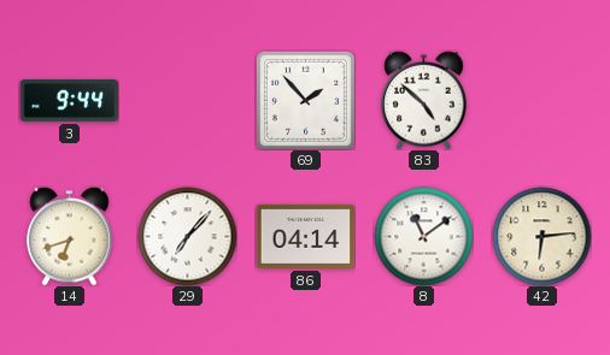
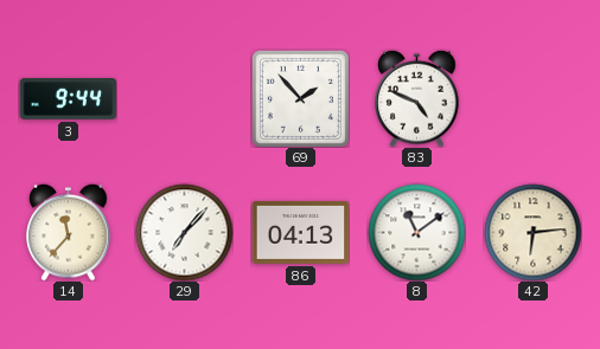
83: 4:52 -> 4:49 (417, 98)
14: 6:42 -> 11:37 (69, 232)
86: 04:14 -> 04:13 (300, 232)
